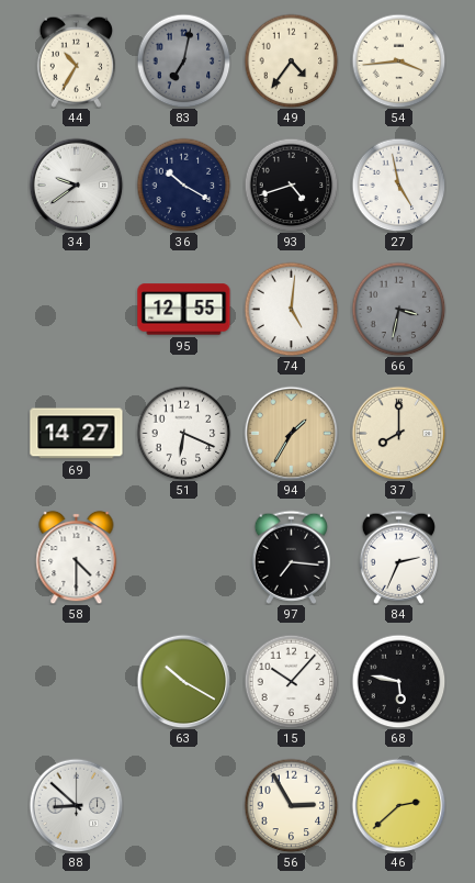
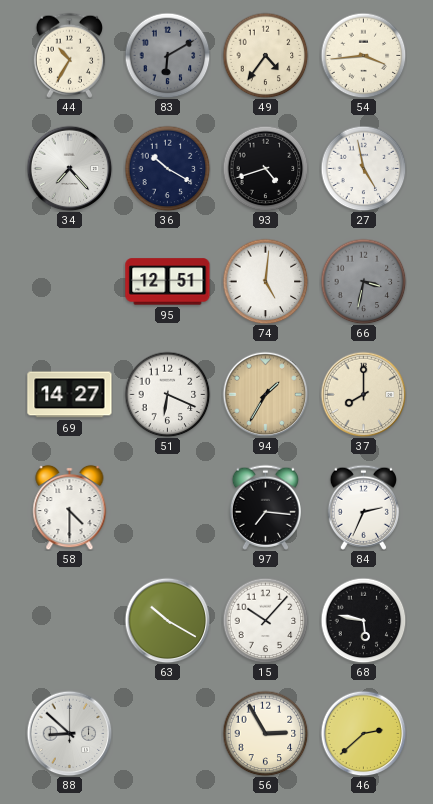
83: 7:02 -> 6:10 (167, 55)
34: 9:39 -> 7:23 (69, 168)
95: 12:55 -> 12:51 (168, 282)
